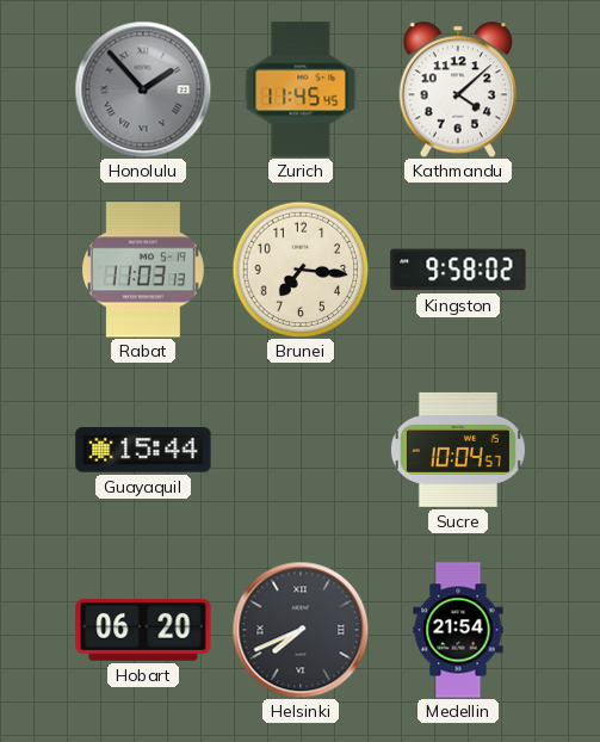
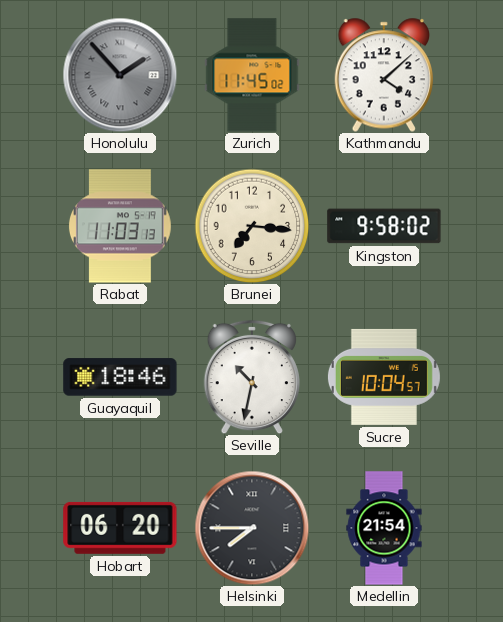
Zurich: 11:45:45 -> 11:45:02 (252, 75)
Guayaquil: 15:44 -> 18:46 (120, 377)
Seville: none -> 10:32 (251, 377)
Helsinki: 7:41 -> 7:45 (252, 528)
